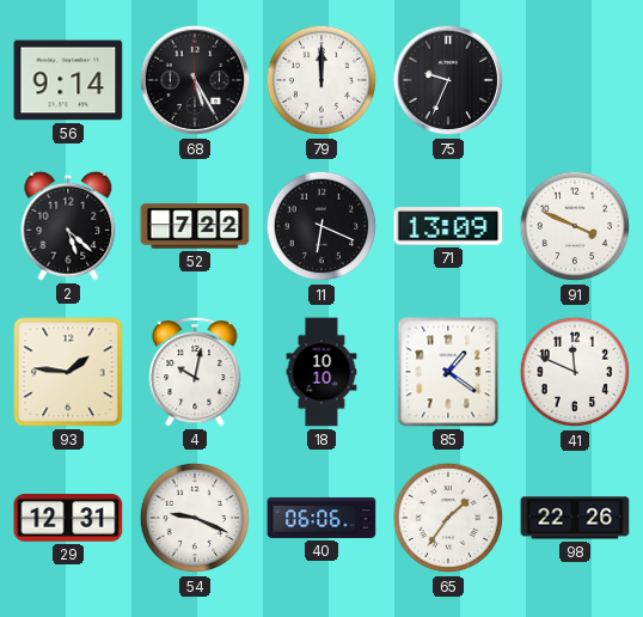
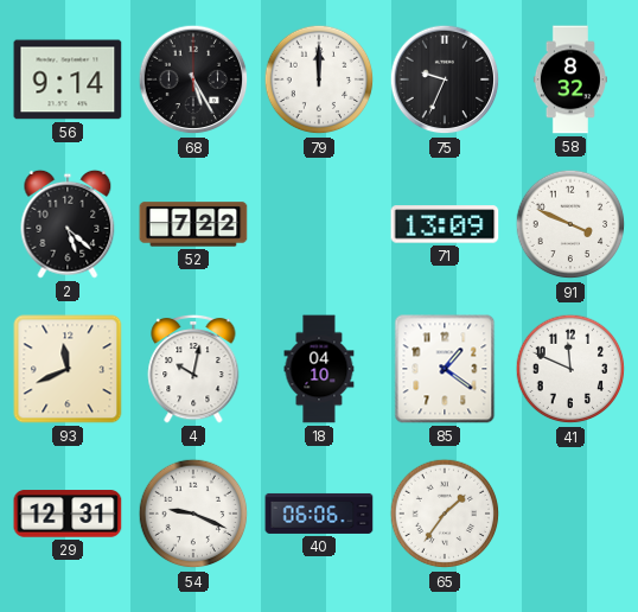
58: none -> 8:32 (570, 79)
11: 6:19 -> none (321, 226)
93: 1:46 -> 11:41 (68, 369)
18: 10:10 -> 04:10 (319, 369)
98: 22:26 -> none (575, 518)
